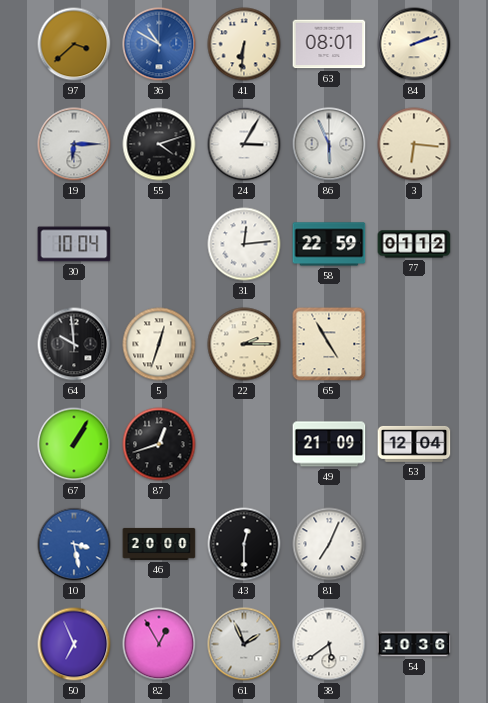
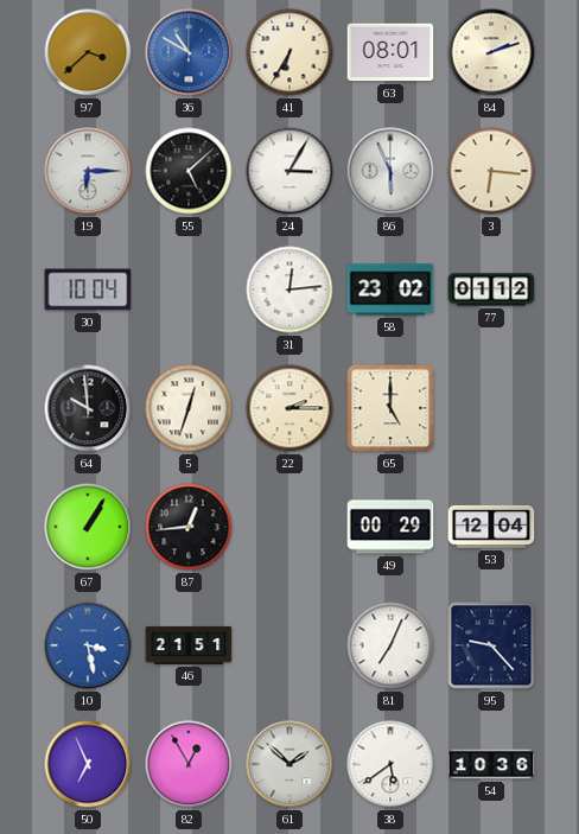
41: 6:31 -> 6:35 (289, 52)
55: 4:12 -> 5:08 (189, 171)
58: 22:59 -> 23:02 (390, 289)
65: 4:55 -> 5:00 (390, 408)
87: 12:42 -> 12:44 (189, 527)
49: 21:09 -> 00:29 (390, 527)
46: 20:00 -> 21:51 (189, 645)
43: 12:30 -> none (244, 544)
95: none -> 9:23 (491, 645)
61: 1:56 -> 1:52 (289, 764)
